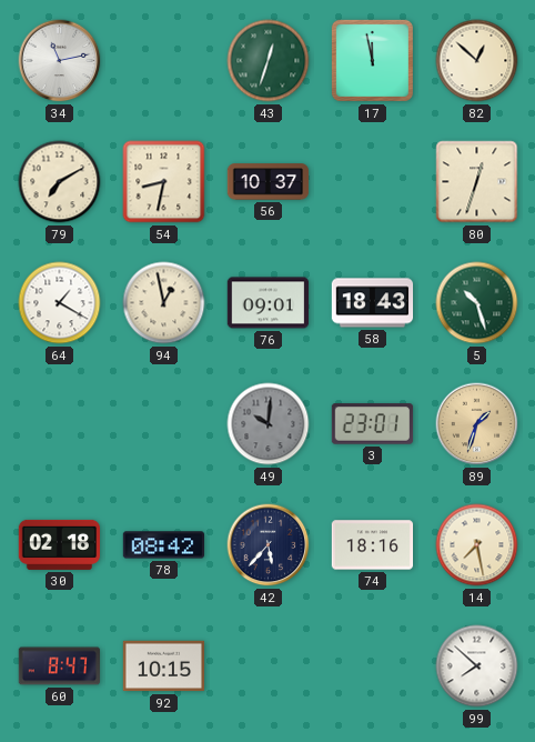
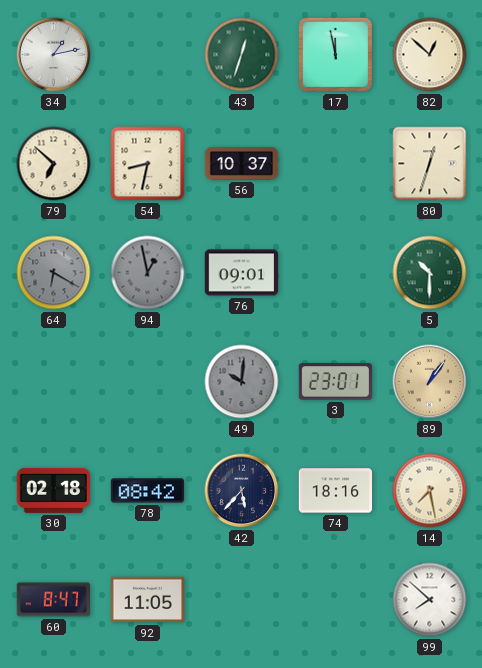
34: 11:13 -> 1:13 (54, 55)
79: 7:10 -> 6:52 (54, 164)
64: 1:20 -> 6:20 (54, 273)
64 dial: white -> grey (54, 273)
94 dial: cream -> grey (148, 273)
58: 18:43 -> none (373, 303)
5: 10:27 -> 10:30 (430, 273)
89: 1:33 -> 1:06 (430, 382)
92: 10:15 -> 11:05 (148, 600)
